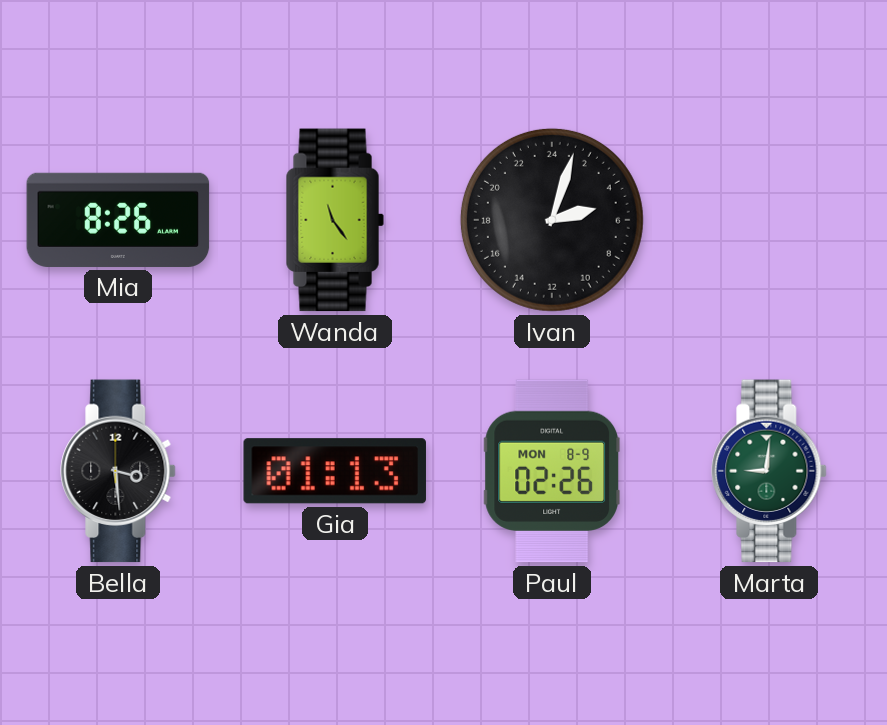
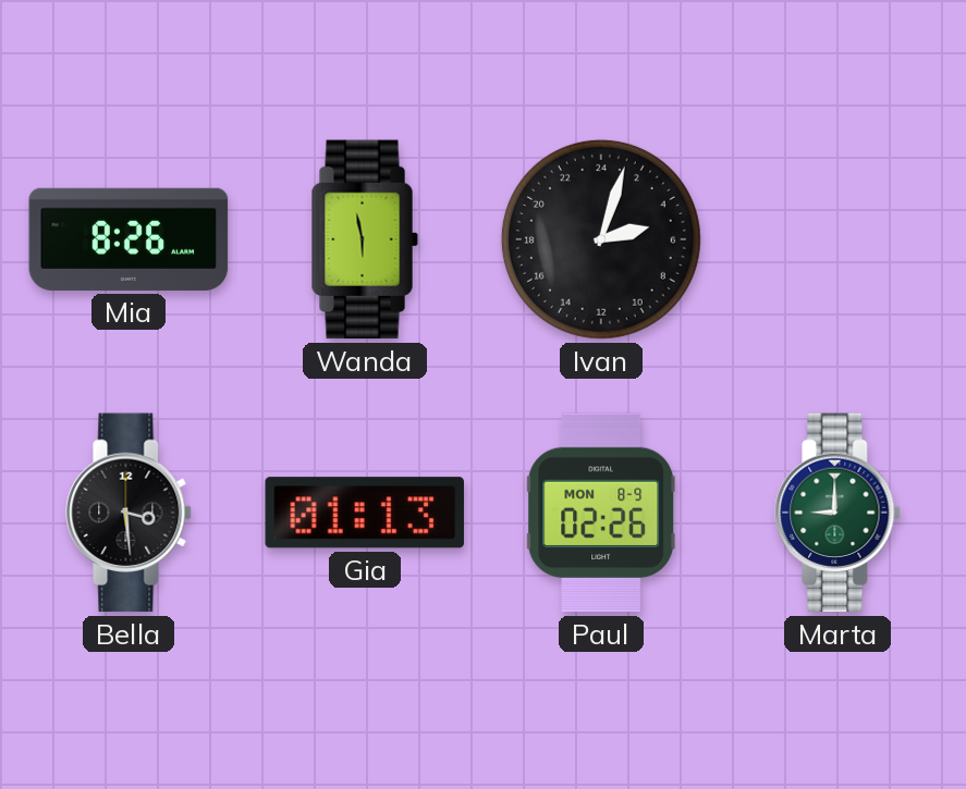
Wanda: 11:24 -> 5:58 (365, 239)
Marta: 9:01 -> 9:00 (837, 513)
